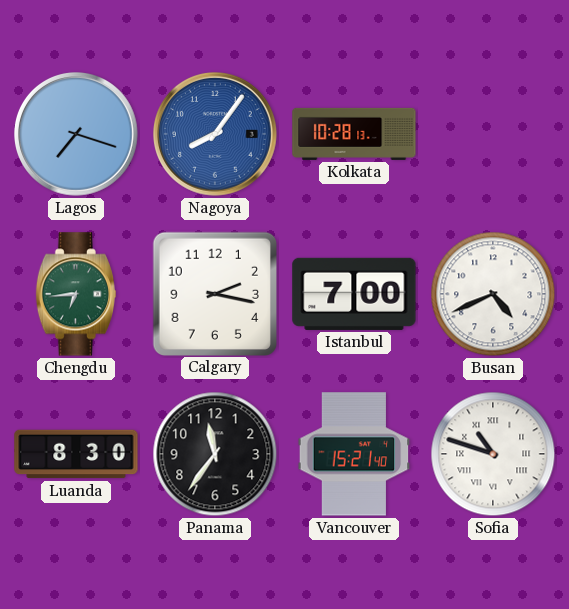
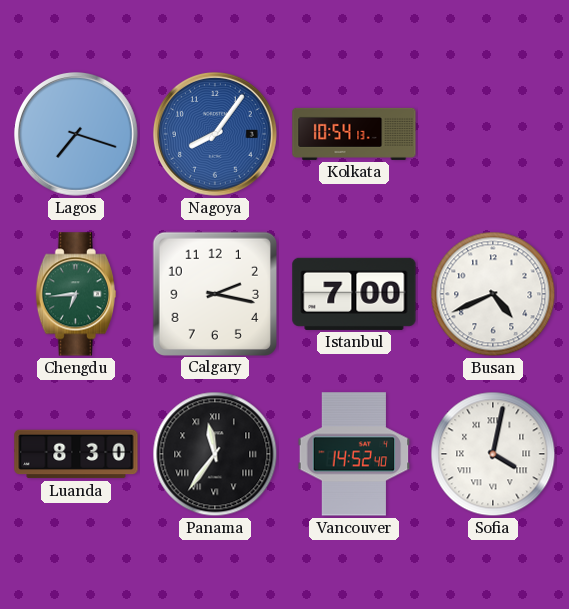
Kolkata: 10:28 -> 10:54 (354, 134)
Panama numerals: Arabic -> Roman (215, 454)
Vancouver: 15:21 -> 14:52 (354, 454)
Sofia: 10:48 -> 4:02 (493, 454)
